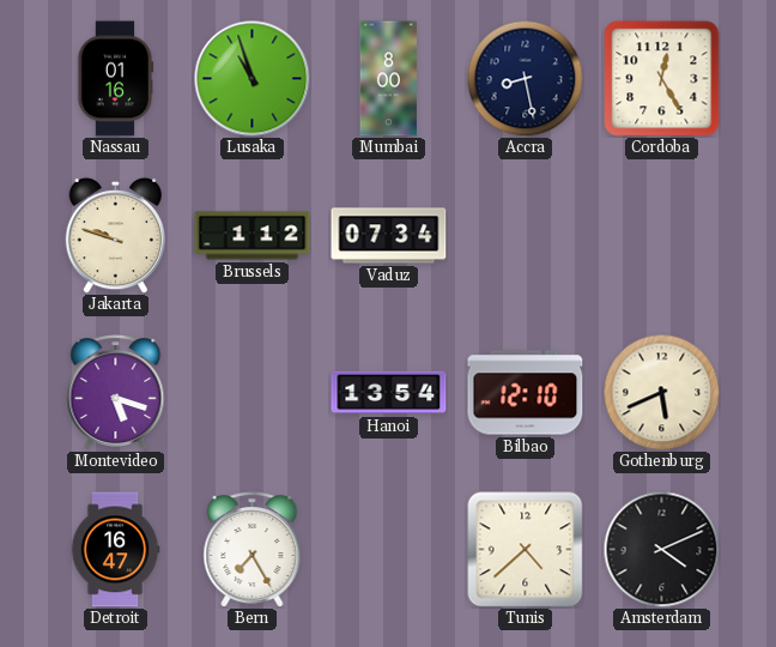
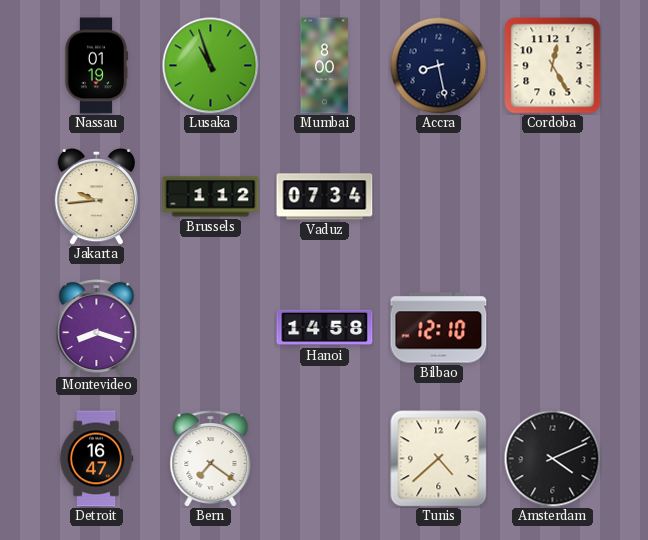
Nassau: 01:16 -> 01:19 (96, 66)
Jakarta: 9:48 -> 9:44 (96, 196)
Montevideo: 5:18 -> 8:18 (97, 328)
Hanoi: 13:54 -> 14:58 (325, 328)
Gothenburg: 5:41 -> none (661, 392)
Bern: 7:25 -> 7:21 (211, 459)
